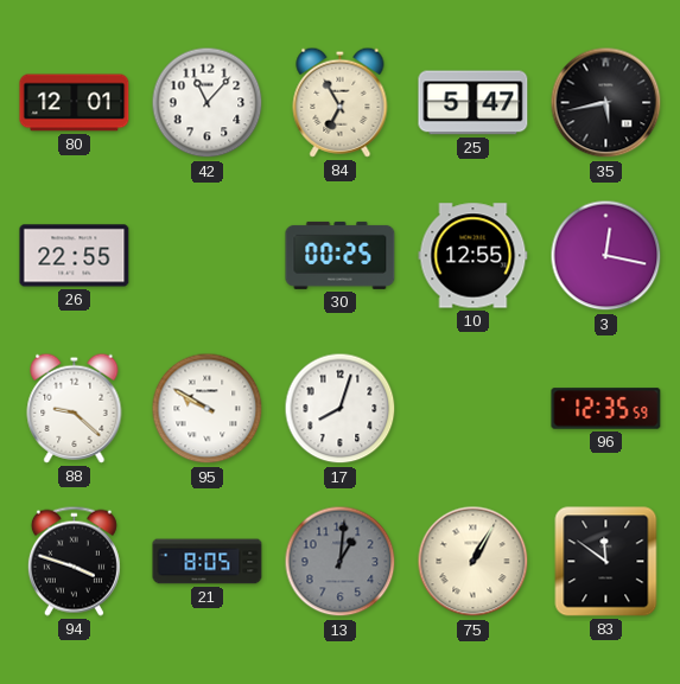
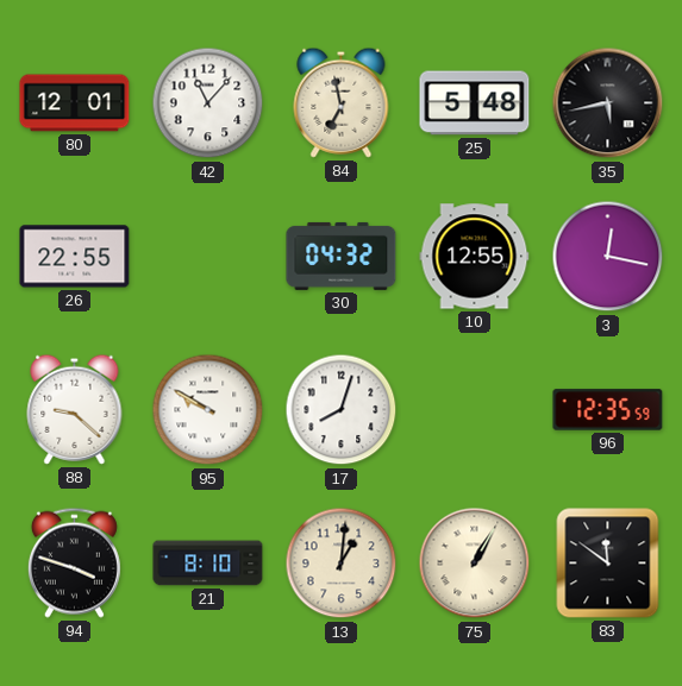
84: 6:55 -> 6:58 (342, 102)
25: 5:47 -> 5:48 (475, 103)
30: 00:25 -> 04:32 (342, 256)
21: 8:05 -> 8:10 (208, 564)
13 dial: grey -> cream (342, 564)
